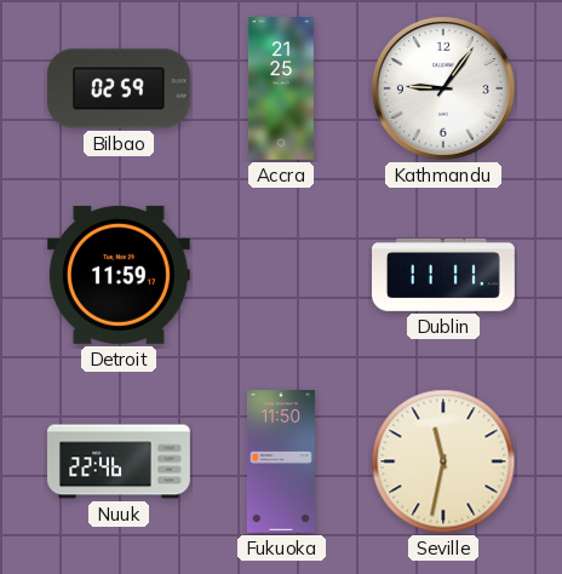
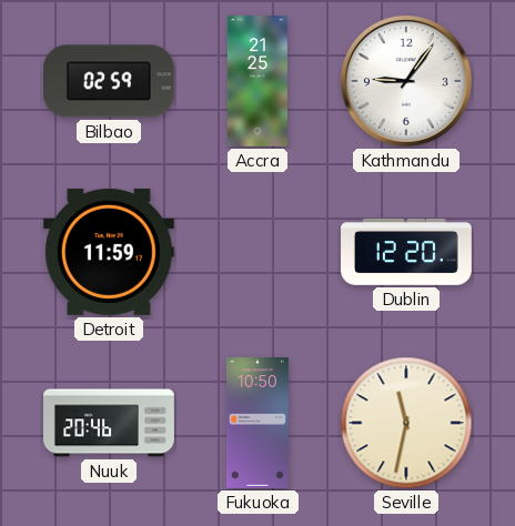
Dublin: 11:11 -> 12:20 (407, 252)
Nuuk: 22:46 -> 20:46 (110, 423)
Fukuoka: 11:50 -> 10:50 (257, 424)
